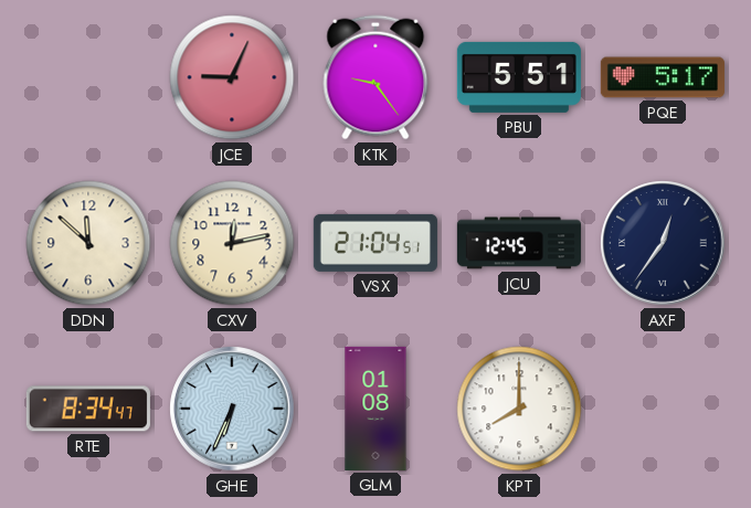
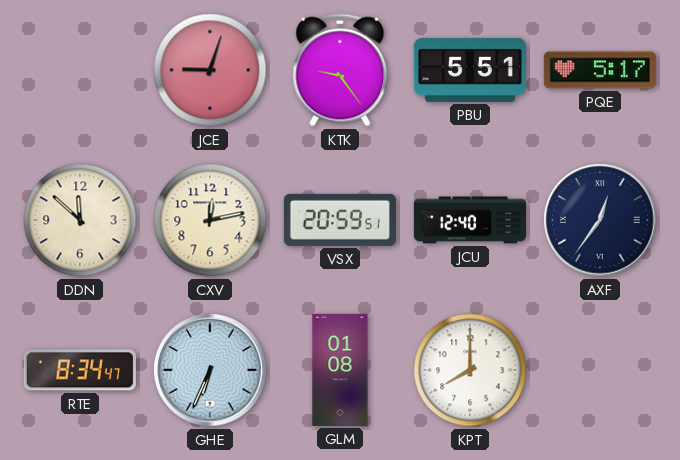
JCE: 9:04 -> 9:03 (210, 70)
VSX: 21:04 -> 20:59 (340, 220)
JCU: 12:45 -> 12:40 (470, 220)
